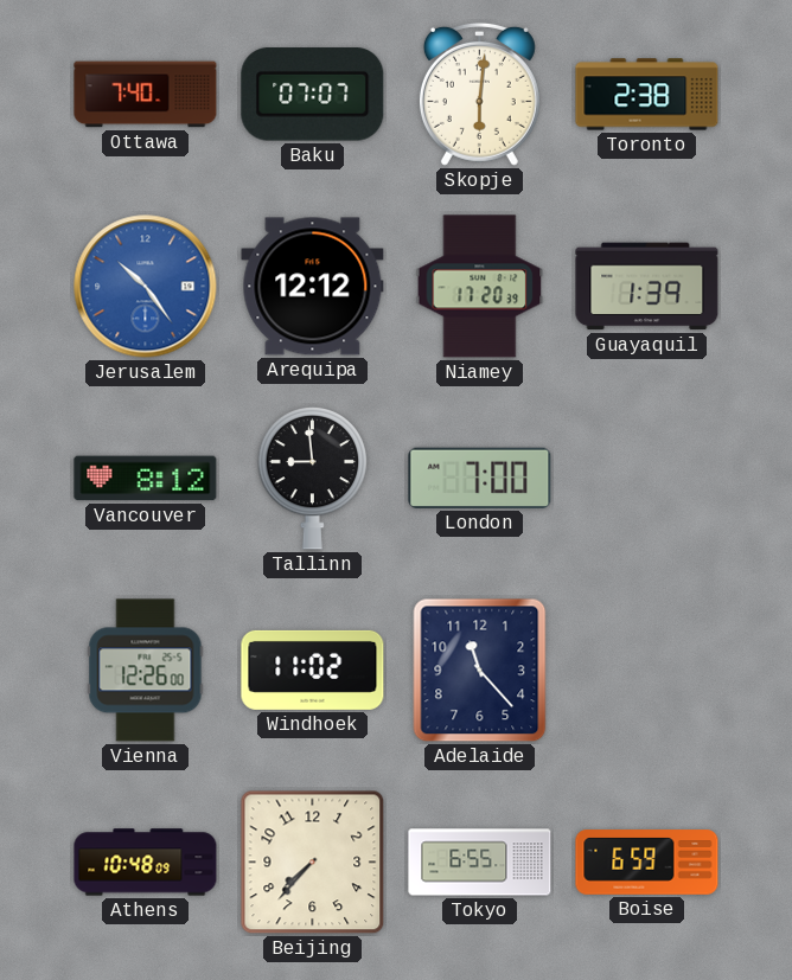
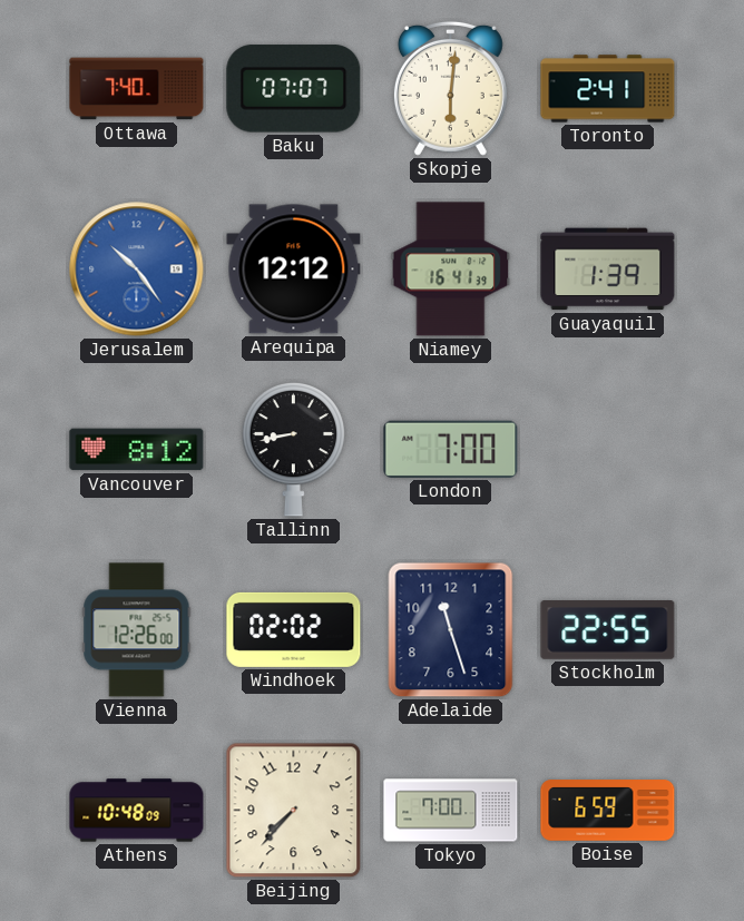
Toronto: 2:38 -> 2:41 (608, 89)
Niamey: 17:20 -> 16:41 (451, 270)
Tallinn: 8:59 -> 8:43 (294, 449)
Windhoek: 11:02 -> 02:02 (294, 629)
Adelaide: 11:23 -> 11:27 (451, 630)
Stockholm: none -> 22:55 (608, 630)
Tokyo: 6:55 -> 7:00 (451, 811)
